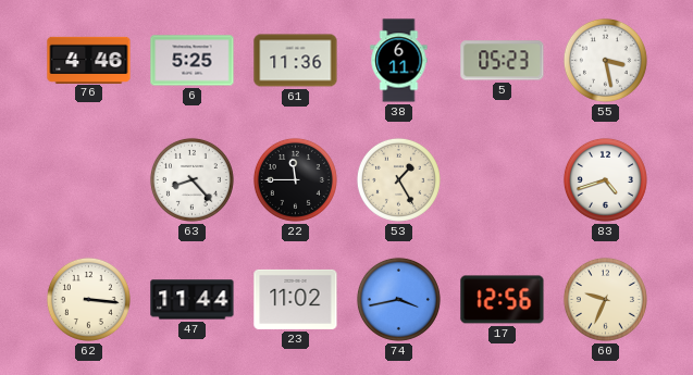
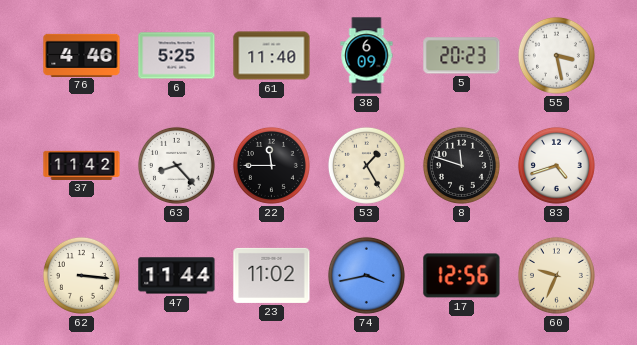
61: 11:36 -> 11:40 (272, 56)
38: 6:11 -> 6:09 (367, 56)
5: 05:23 -> 20:23 (462, 56)
37: none -> 11:42 (82, 165)
8: none -> 11:48 (461, 165)
